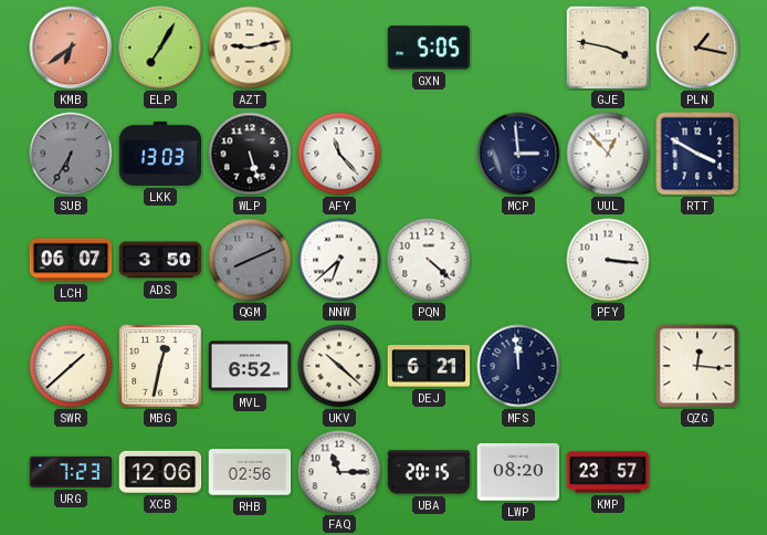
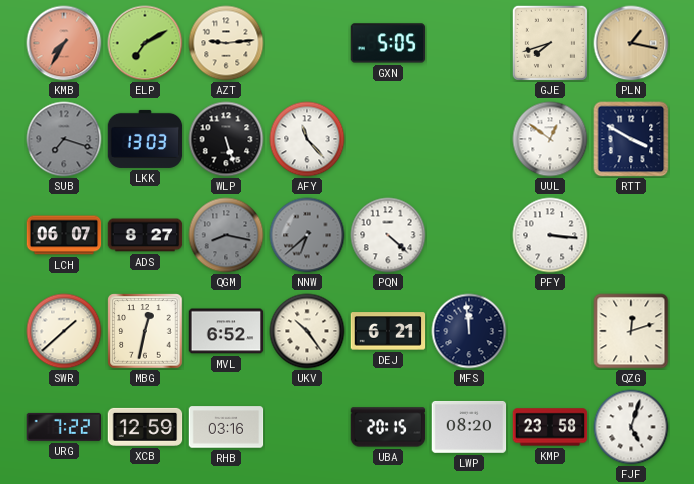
KMB: 6:39 -> 7:35 (64, 43)
ELP: 7:05 -> 7:10 (145, 43)
AZT: 9:13 -> 9:14 (226, 43)
GJE: 3:47 -> 7:42 (550, 43)
SUB: 6:35 -> 7:18 (64, 139)
MCP: 2:59 -> none (518, 154)
UUL: 12:53 -> 12:51 (550, 139)
ADS: 3:50 -> 8:27 (145, 235)
QGM: 8:11 -> 8:17 (226, 235)
NNW dial: white -> grey (307, 235)
UKV: 10:22 -> 10:24 (307, 331)
QZG: 12:16 -> 12:12 (631, 331)
URG: 7:23 -> 7:22 (64, 427)
XCB: 12:06 -> 12:59 (145, 427)
RHB: 02:56 -> 03:16 (226, 427)
FAQ: 11:15 -> none (339, 472)
KMP: 23:57 -> 23:58 (550, 427)
FJF: none -> 5:03 (631, 427)
